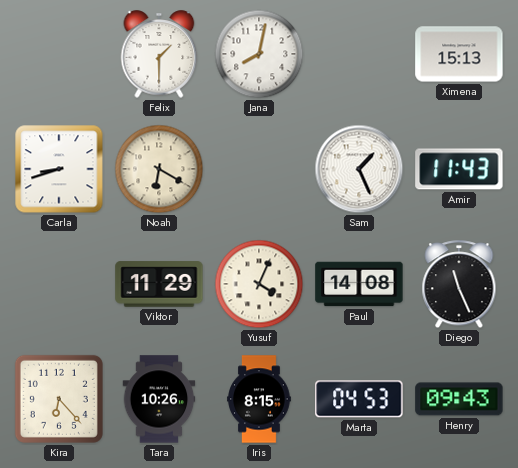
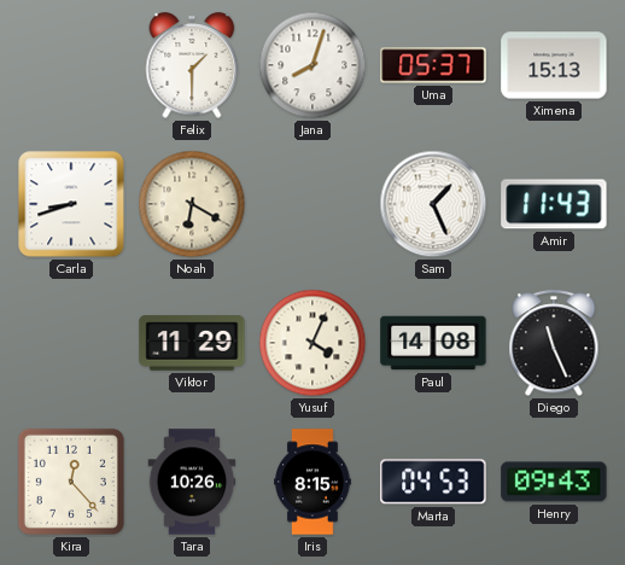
Jana: 8:02 -> 8:03 (312, 65)
Uma: none -> 05:37 (433, 65)
Kira: 6:23 -> 12:23 (71, 482)
